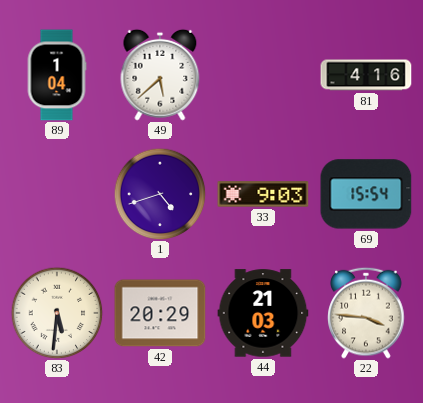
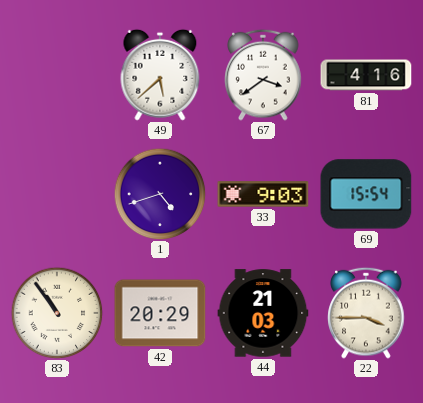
89: 1:04 -> none (57, 75)
67: none -> 3:39 (263, 75)
83: 5:31 -> 10:54 (57, 313)
22: 3:46 -> 3:45 (366, 313)
